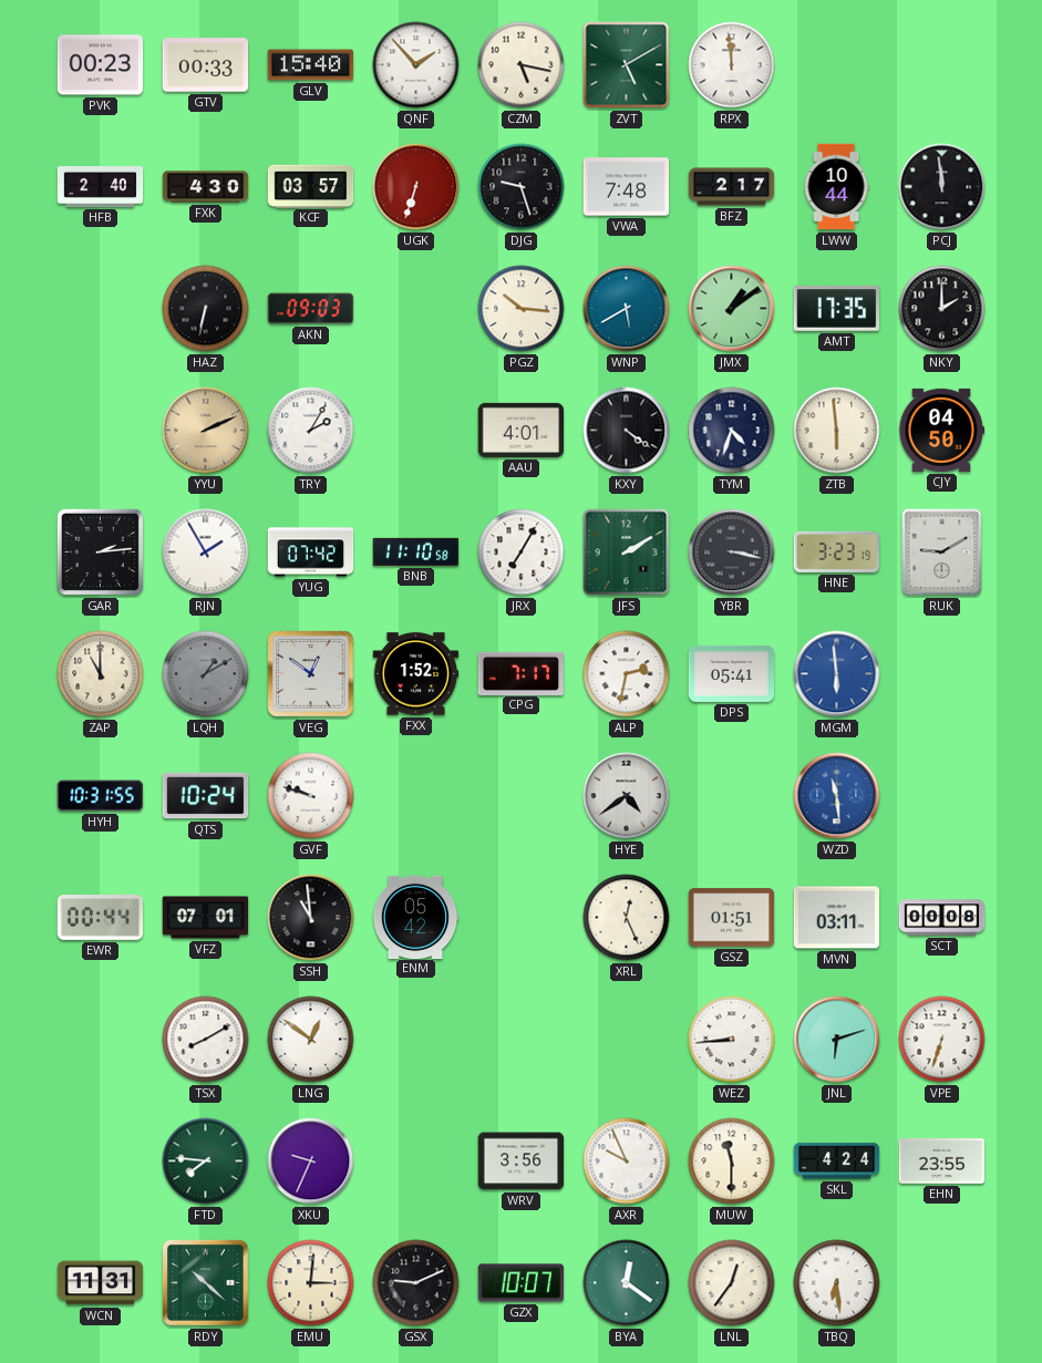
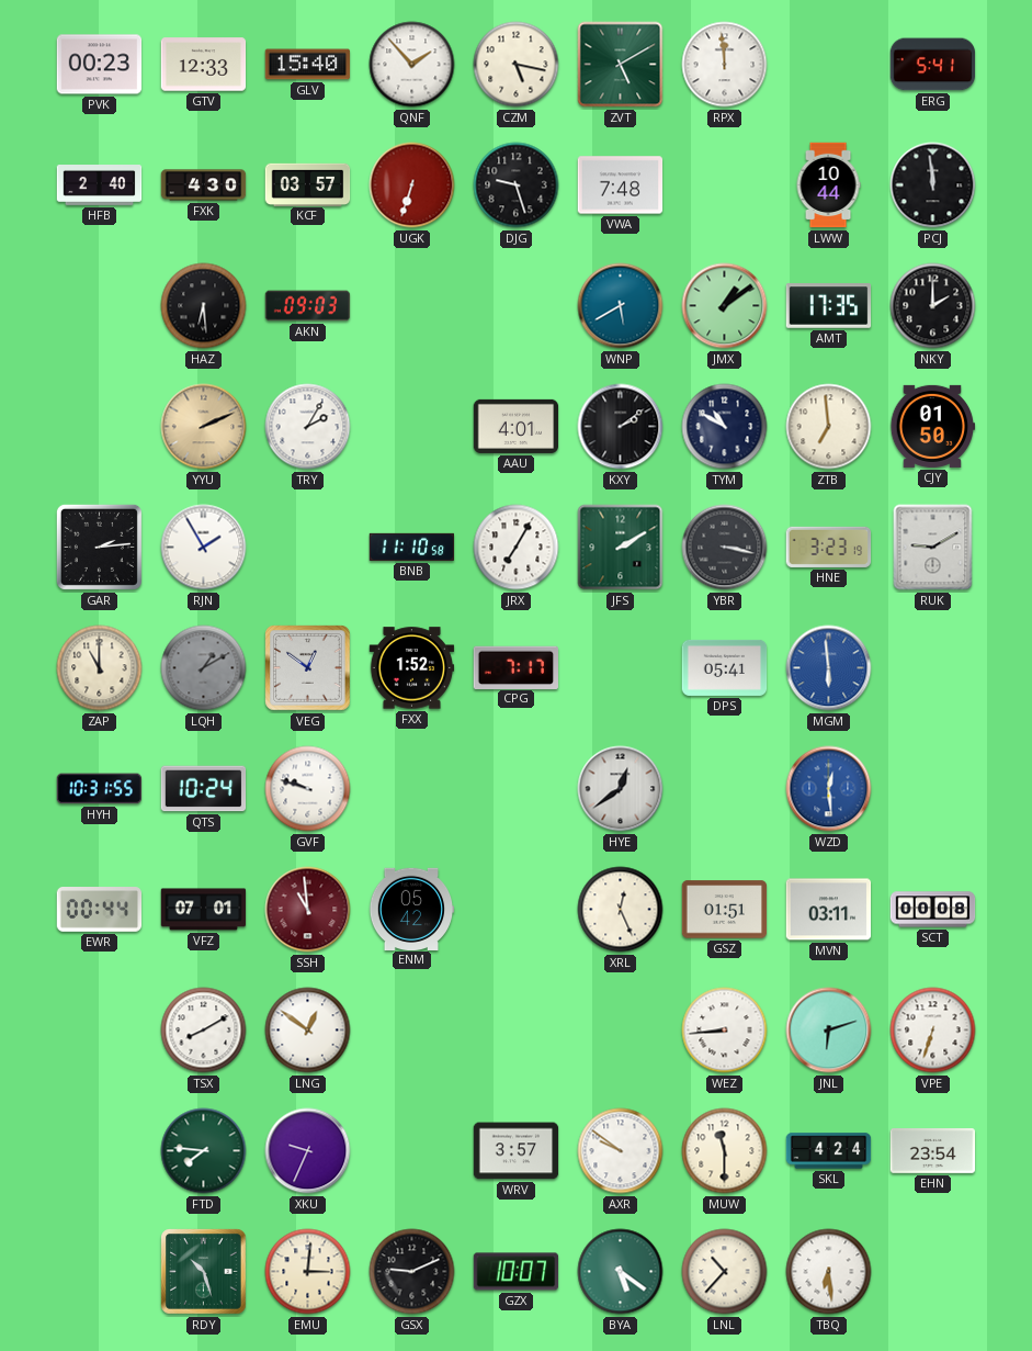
GTV: 00:33 -> 12:33 (204, 65)
ERG: none -> 5:41 (933, 65)
BFZ: 2:17 -> none (732, 187)
HAZ: 6:32 -> 6:29 (204, 306)
PGZ: 10:16 -> none (522, 309)
KXY: 4:21 -> 2:09 (621, 427)
TYM: 4:33 -> 10:50 (725, 427)
ZTB: 5:59 -> 6:59 (829, 427)
CJY: 04:50 -> 01:50 (933, 426)
YUG: 07:42 -> none (311, 553)
ALP: 2:32 -> none (627, 674)
HYE: 4:39 -> 12:39 (621, 789)
WZD: 11:29 -> 12:29 (829, 789)
SSH dial: black -> burgundy (308, 910)
WRV: 3:56 -> 3:57 (517, 1151)
AXR: 9:56 -> 9:51 (621, 1151)
EHN: 23:55 -> 23:54 (933, 1151)
WCN: 11:31 -> none (101, 1283)
RDY: 10:22 -> 10:27 (204, 1272)
BYA: 12:21 -> 5:21 (621, 1272)
LNL: 12:36 -> 10:37 (725, 1272)
